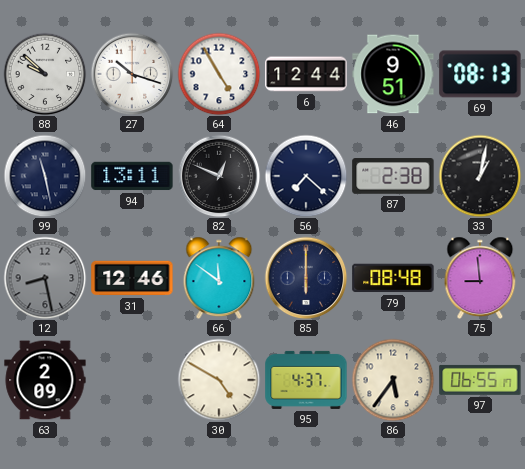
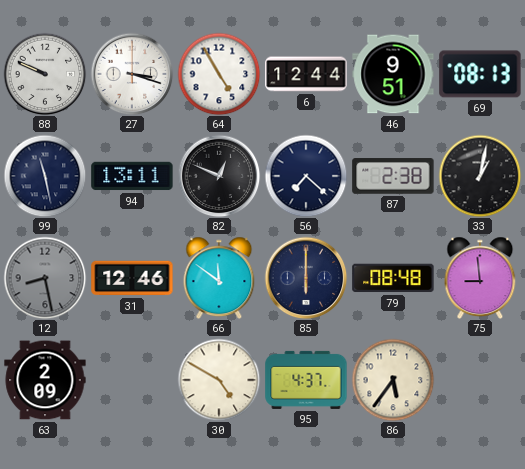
88: 9:52 -> 9:49 (45, 74)
27: 10:18 -> 3:18 (132, 74)
97: 06:55 -> none (480, 380)
